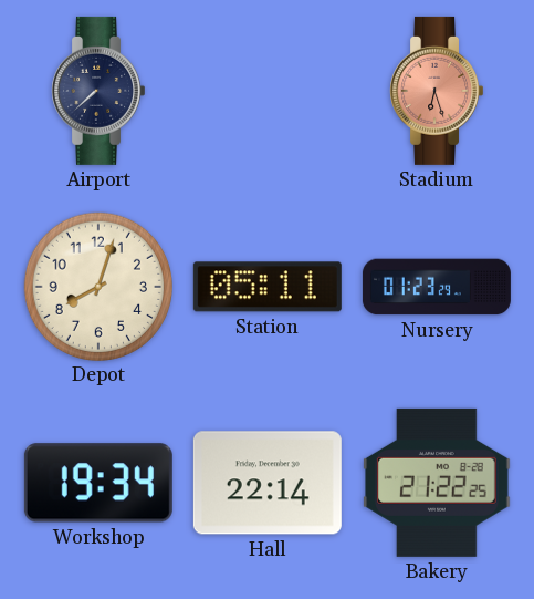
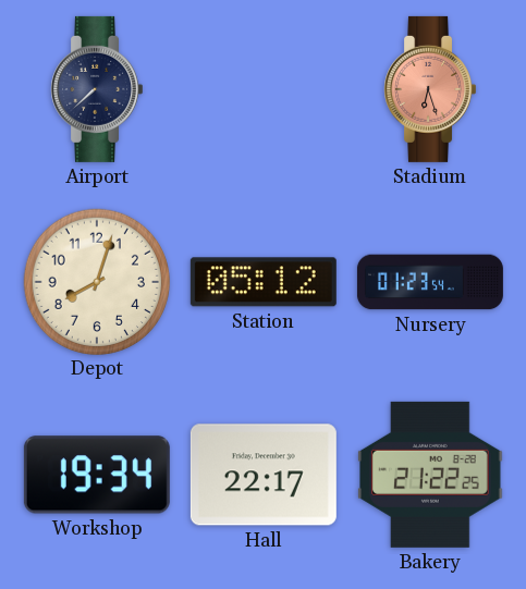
Station: 05:11 -> 05:12 (264, 282)
Nursery: 01:23:29 -> 01:23:54 (430, 282)
Hall: 22:14 -> 22:17 (264, 475)
